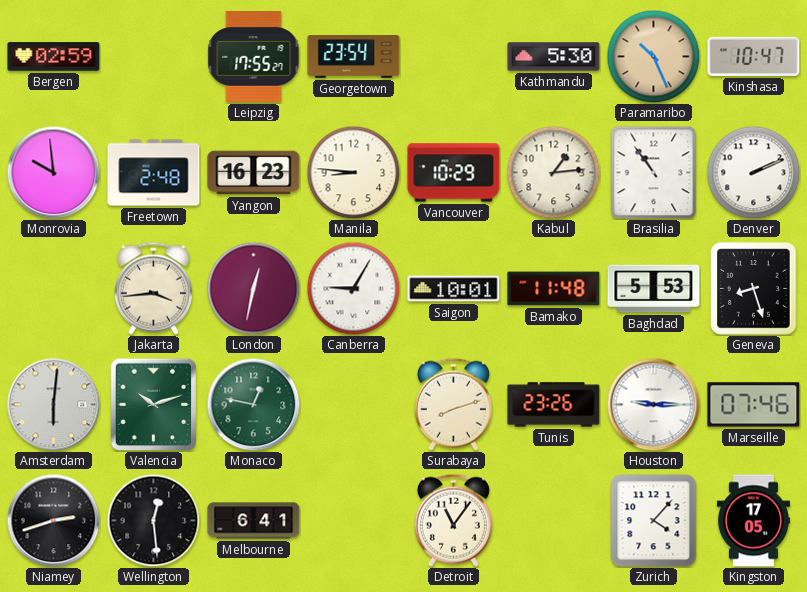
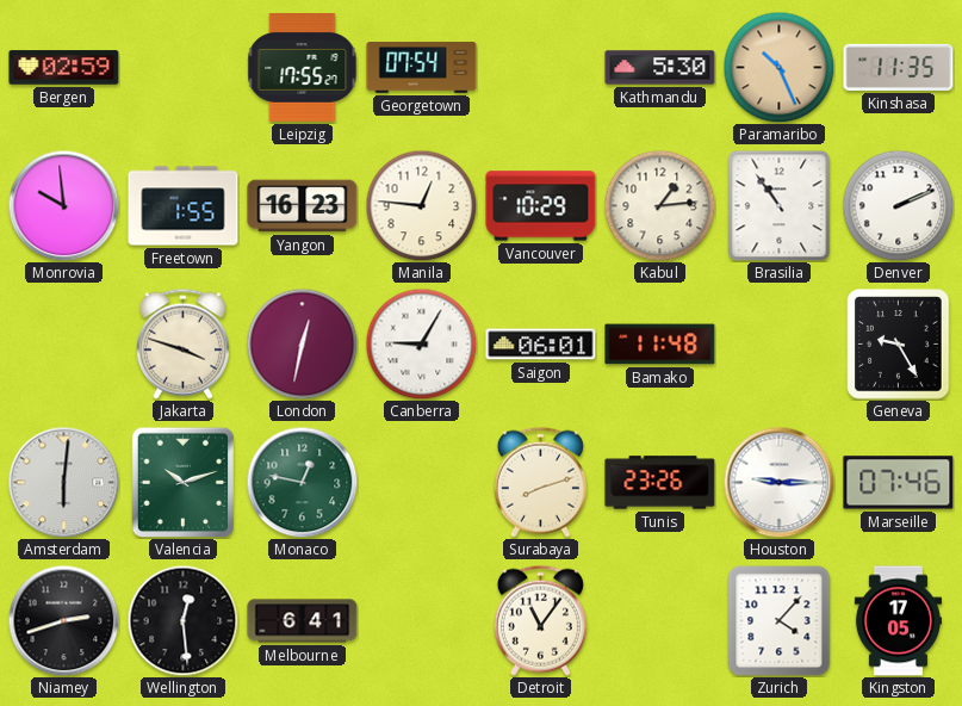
Georgetown: 23:54 -> 07:54 (422, 68)
Kinshasa: 10:47 -> 11:35 (899, 67)
Freetown: 2:48 -> 1:55 (184, 206)
Manila: 8:46 -> 12:46 (421, 205)
Jakarta: 3:44 -> 3:48 (182, 343)
Saigon: 10:01 -> 06:01 (541, 345)
Baghdad: 5:53 -> none (654, 289)
Geneva: 8:27 -> 9:25 (899, 345)
